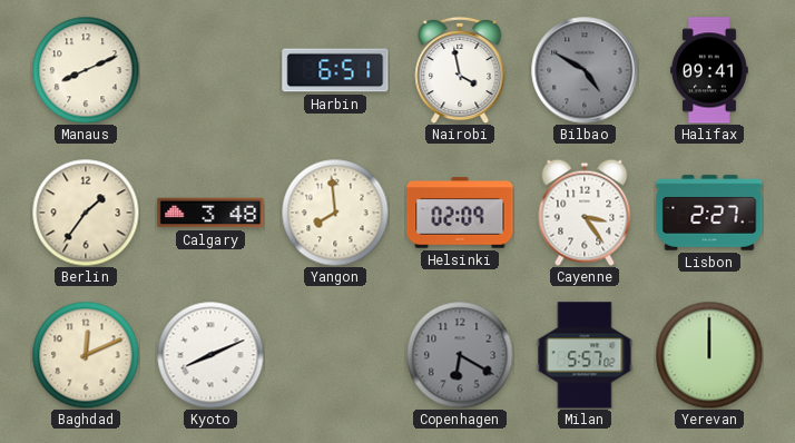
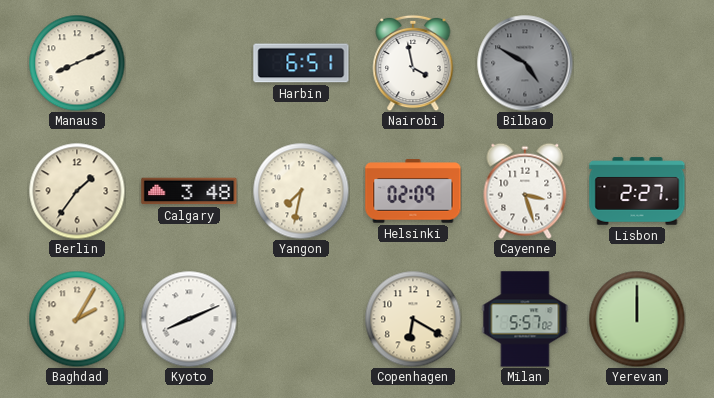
Halifax: 09:41 -> none (709, 70)
Yangon: 7:59 -> 7:32 (301, 191)
Cayenne: 3:24 -> 3:27 (525, 191)
Baghdad: 12:11 -> 2:05 (77, 319)
Copenhagen dial: grey -> cream (413, 319)
